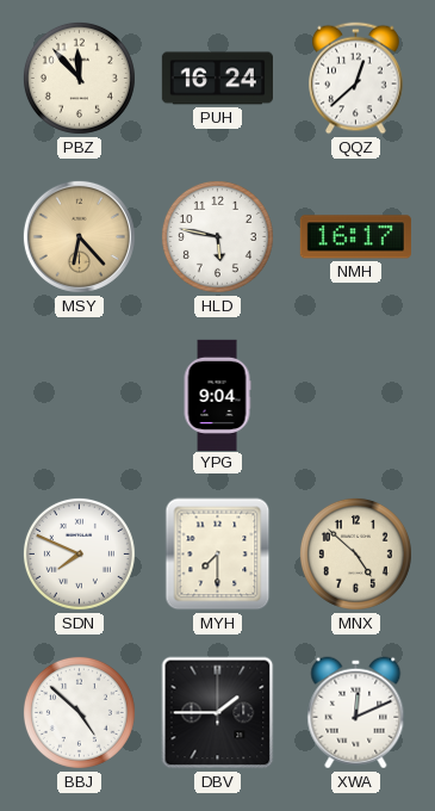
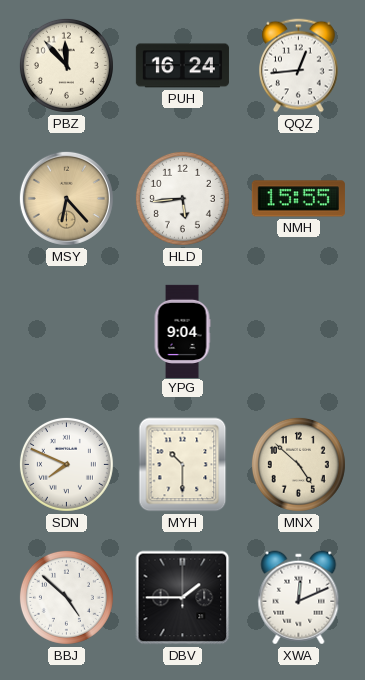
QQZ: 12:38 -> 12:44 (299, 66)
HLD: 5:47 -> 5:44 (182, 198)
NMH: 16:17 -> 15:55 (298, 199)
MYH: 7:30 -> 10:30 (183, 465)
